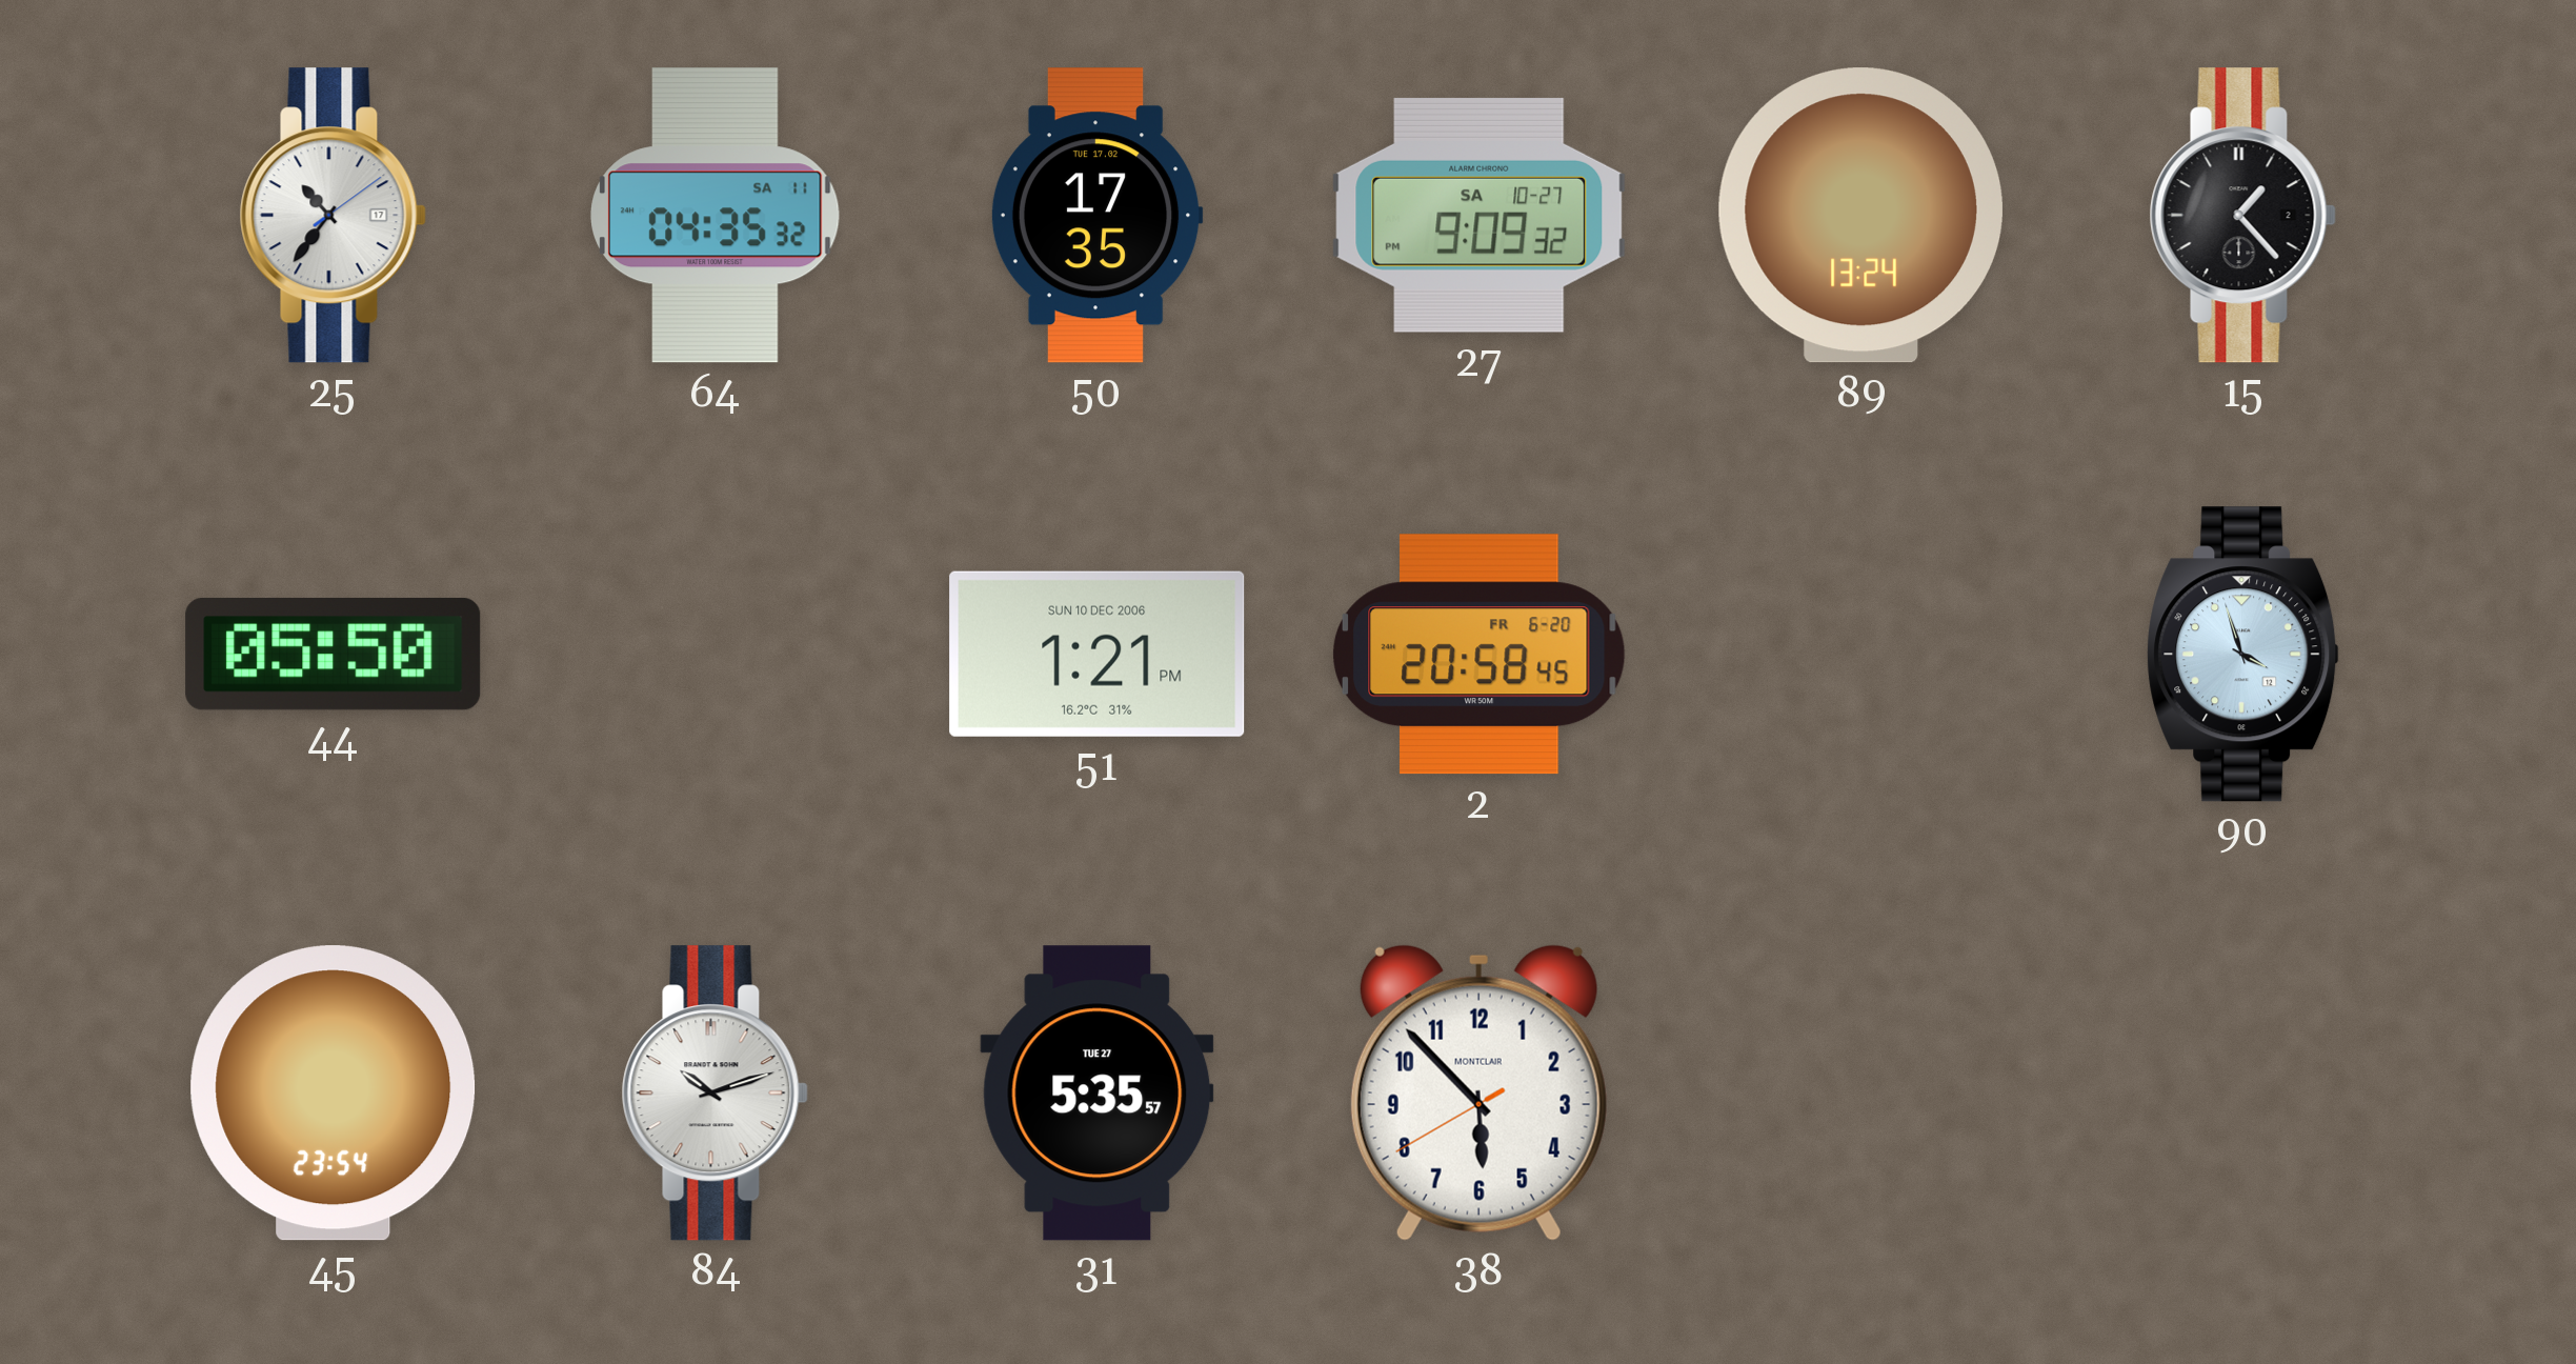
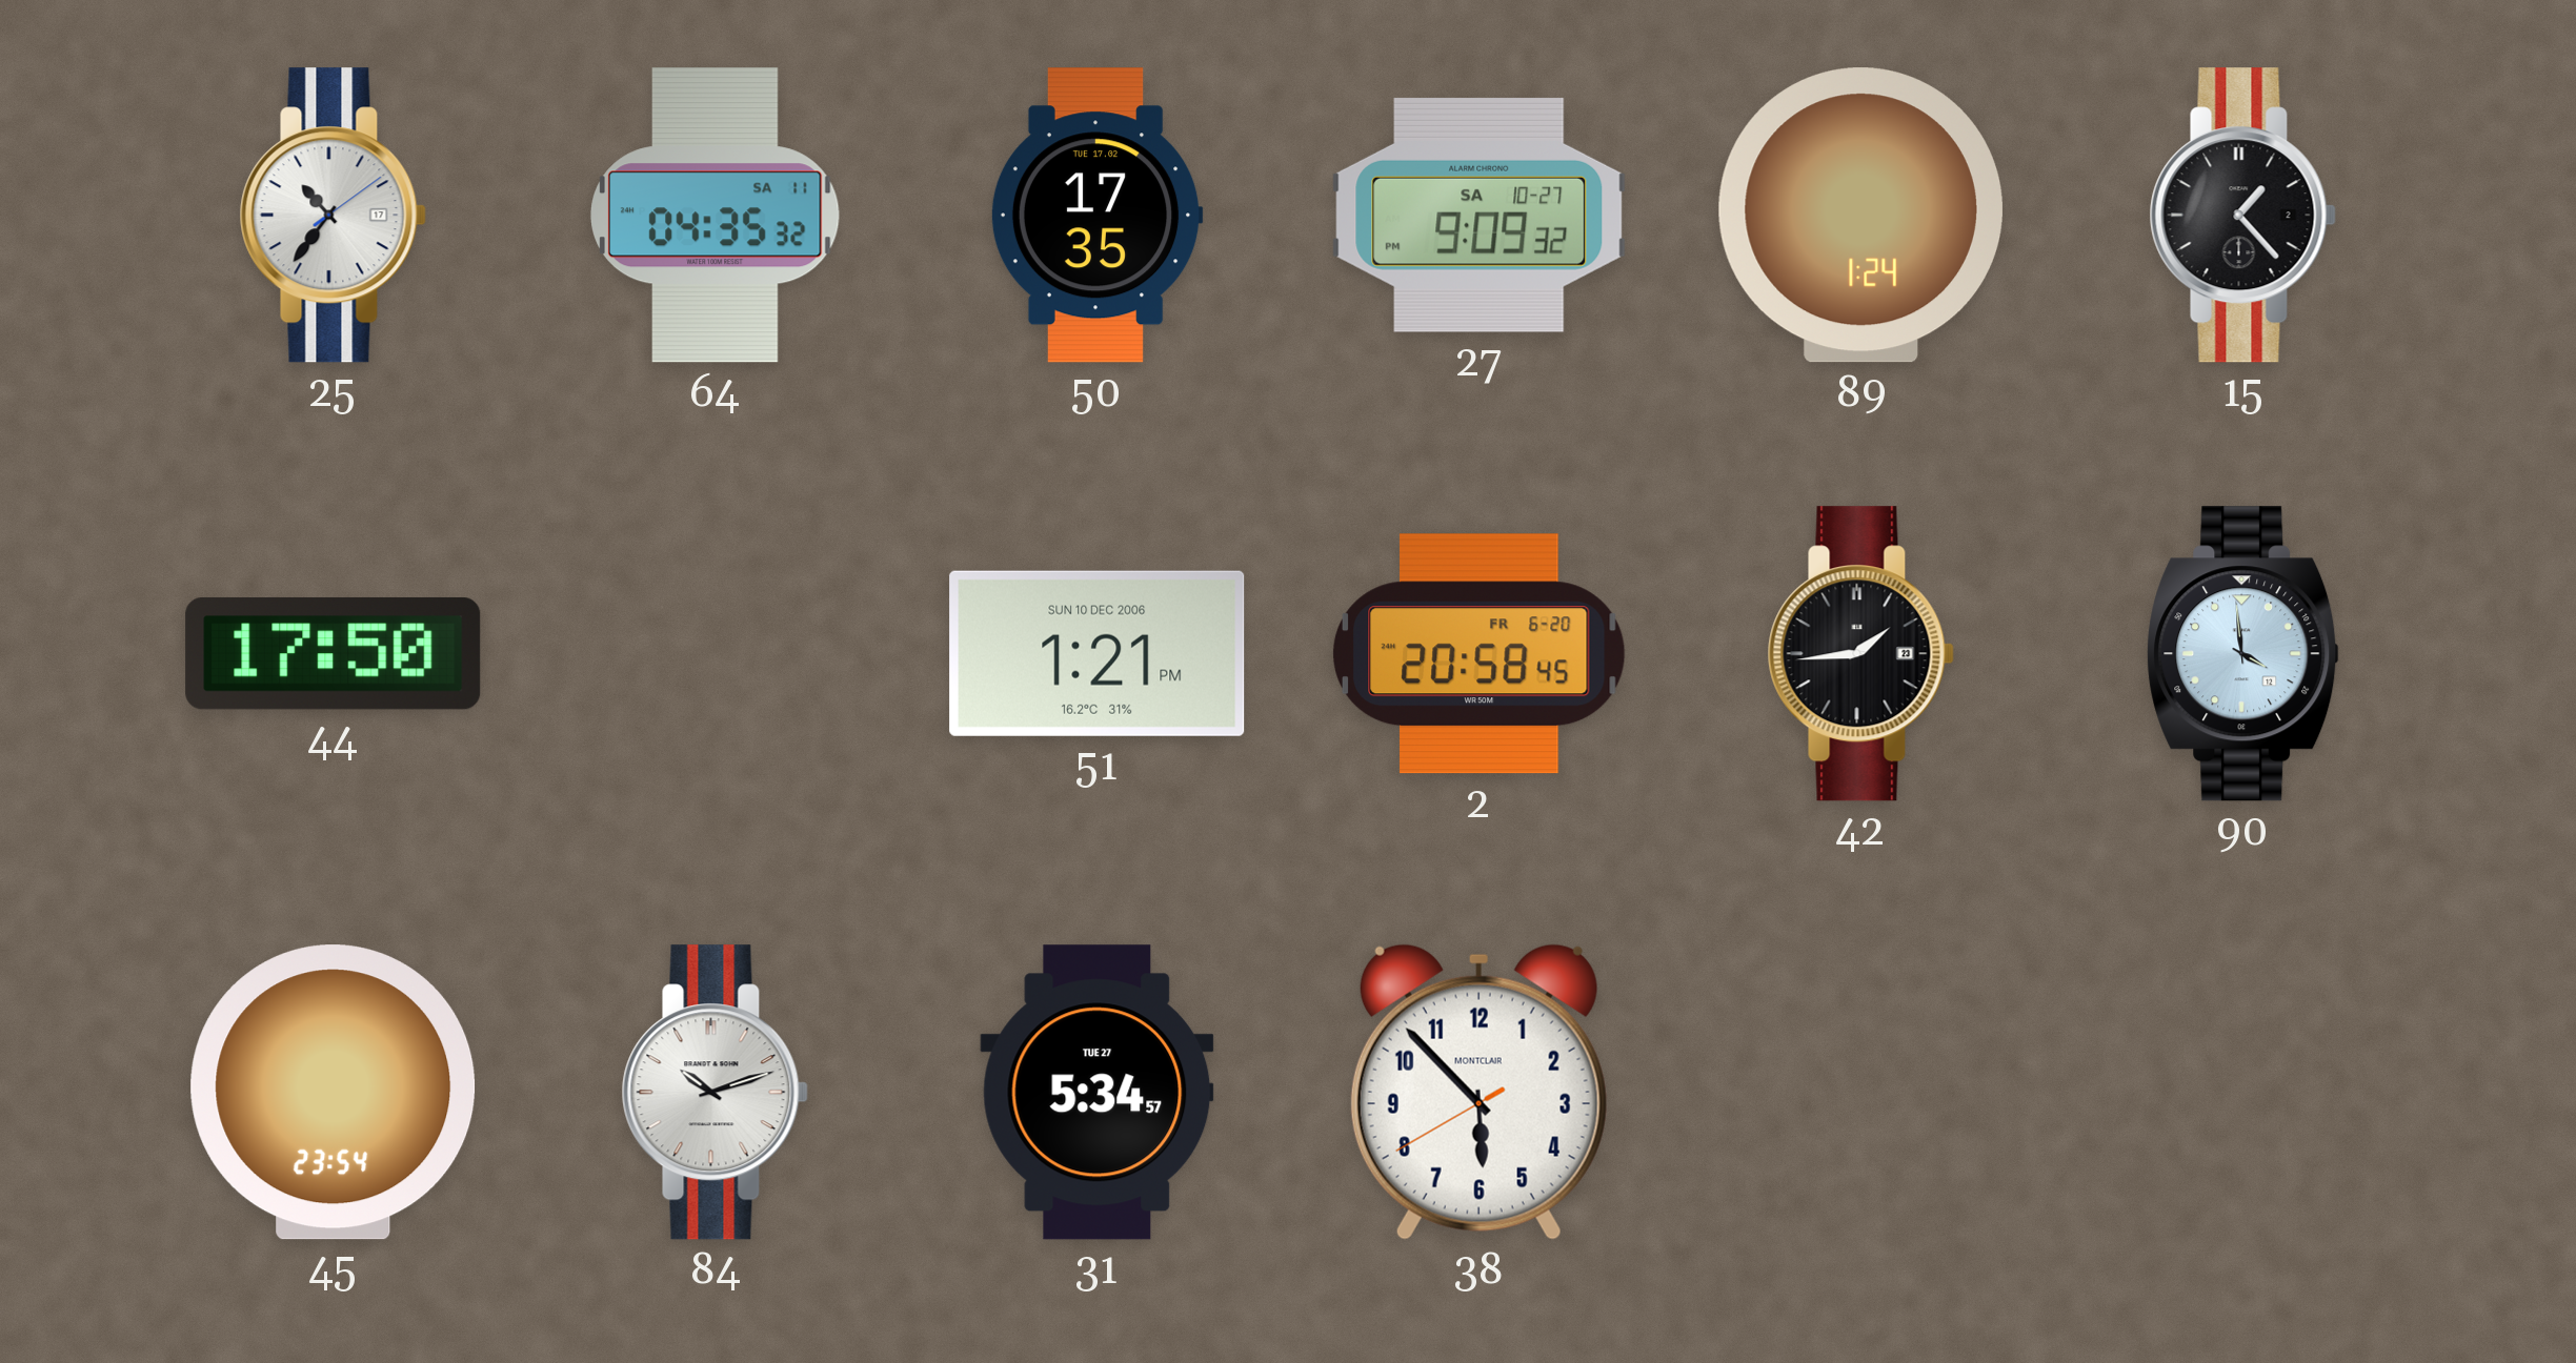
89: 13:24 -> 1:24 (1860, 216)
44: 05:50 -> 17:50 (334, 653)
42: none -> 1:44 (1860, 654)
90: 3:57 -> 3:59 (2243, 654)
31: 5:35 -> 5:34 (1098, 1093)
